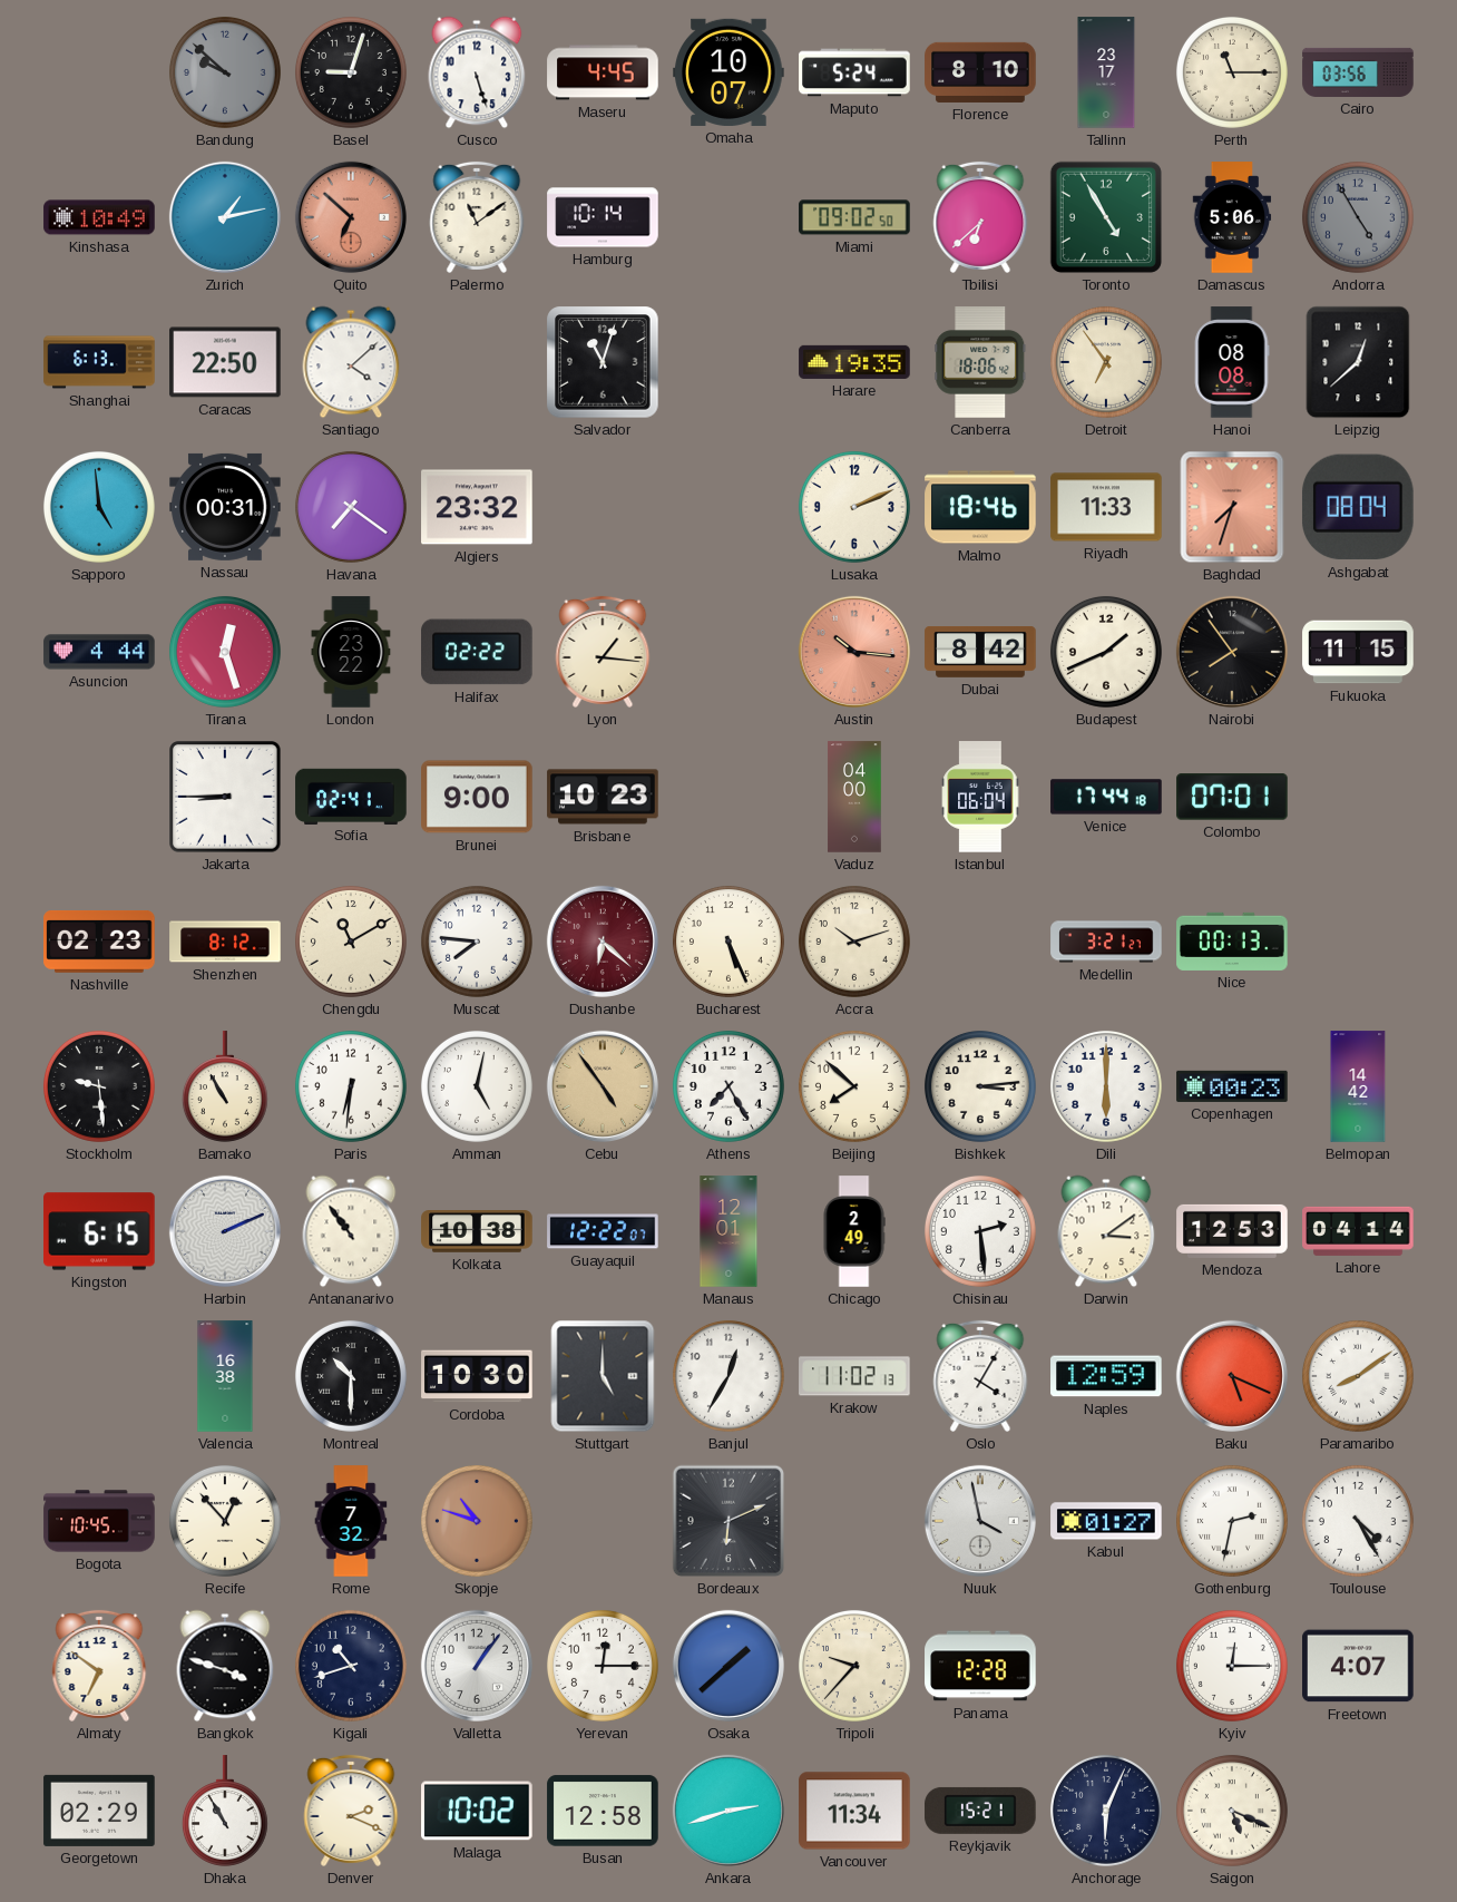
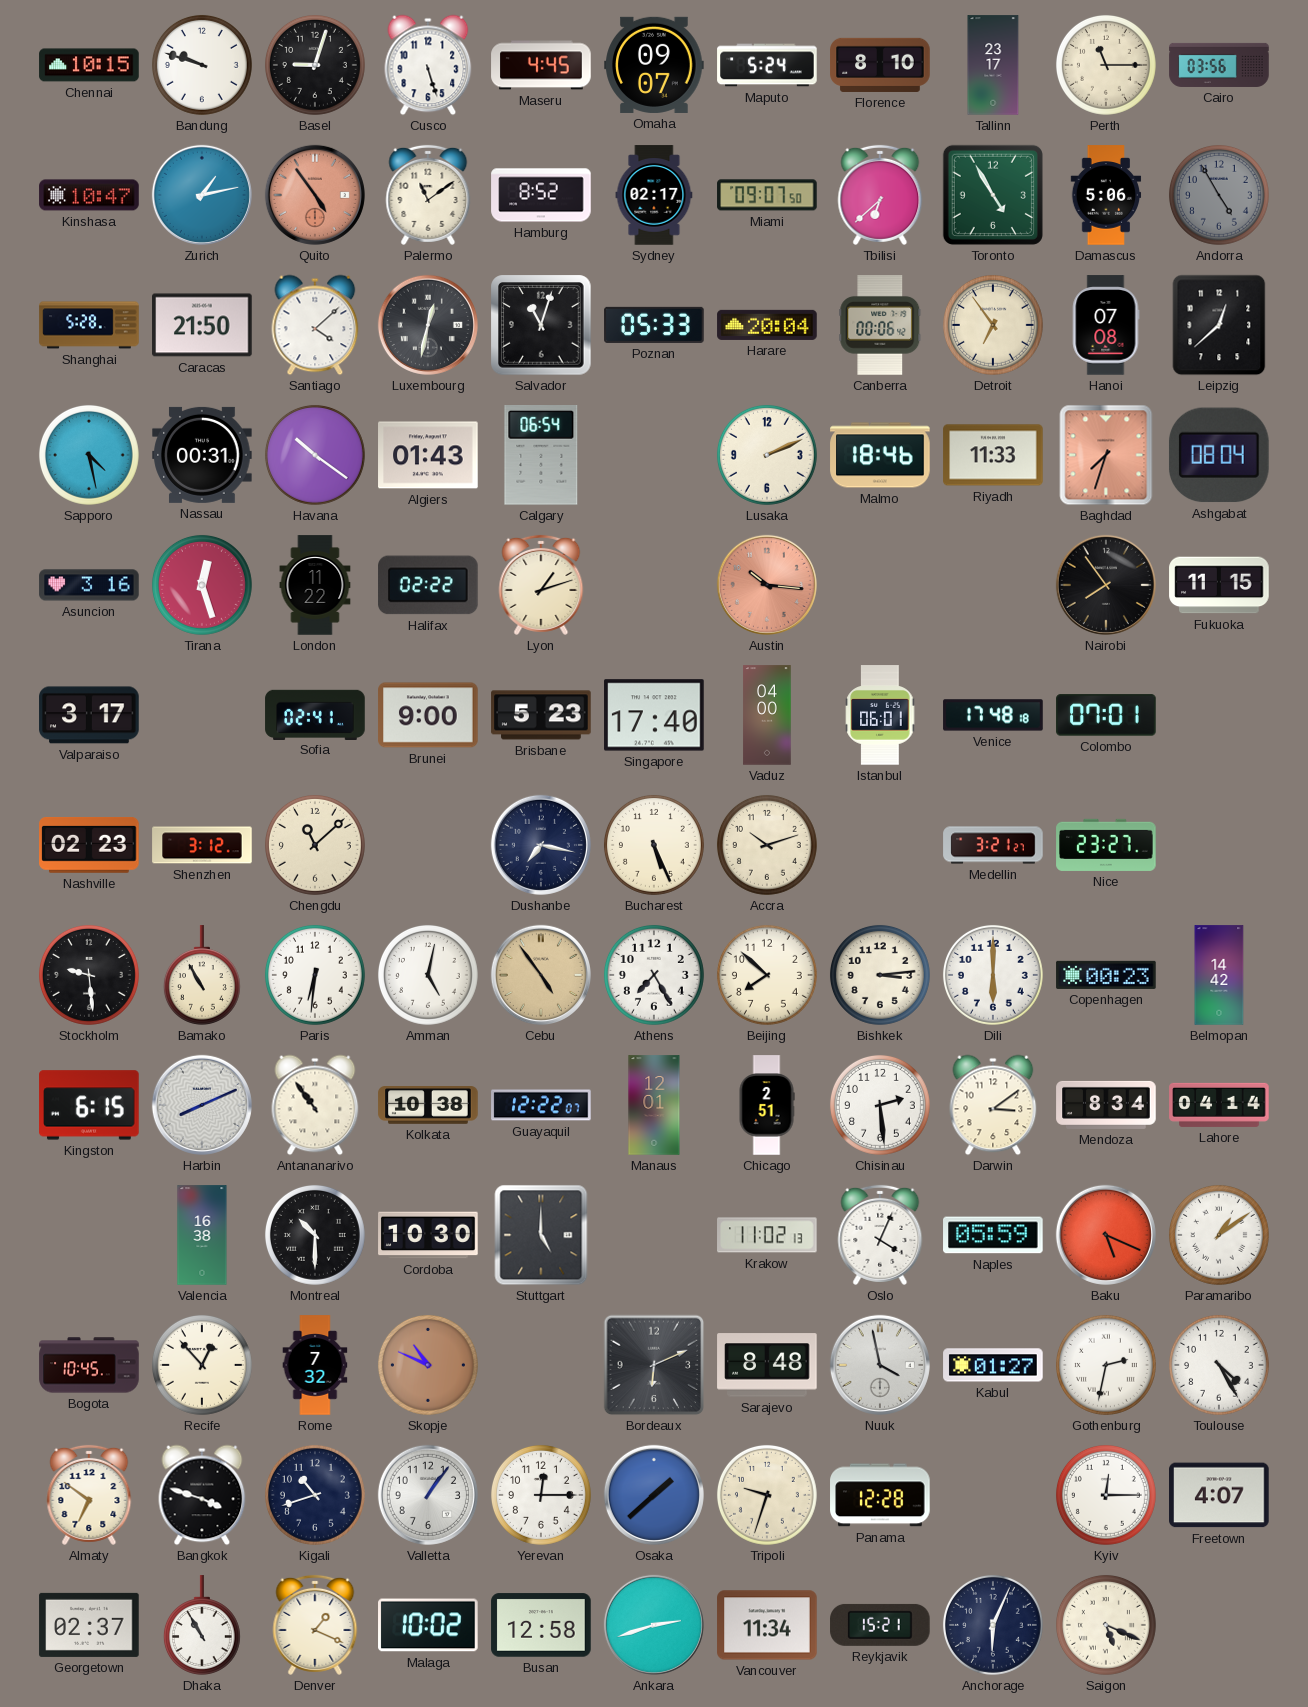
Chennai: none -> 10:15 (89, 65)
Bandung: 9:52 -> 9:48 (202, 65)
Bandung dial: grey -> white (202, 65)
Omaha: 10:07 -> 09:07 (654, 65)
Kinshasa: 10:49 -> 10:47 (89, 195)
Quito: 6:52 -> 4:54 (315, 195)
Hamburg: 10:14 -> 8:52 (541, 195)
Sydney: none -> 02:17 (654, 195)
Miami: 09:02 -> 09:07 (767, 195)
Shanghai: 6:13 -> 5:28 (89, 325)
Caracas: 22:50 -> 21:50 (202, 325)
Luxembourg: none -> 12:32 (428, 325)
Poznan: none -> 05:33 (654, 325)
Harare: 19:35 -> 20:04 (767, 325)
Canberra: 18:06 -> 00:06 (880, 325)
Hanoi: 08:08 -> 07:08 (1106, 325)
Sapporo: 4:59 -> 4:28 (89, 455)
Havana: 7:21 -> 10:21 (315, 455)
Algiers: 23:32 -> 01:43 (428, 455)
Calgary: none -> 06:54 (541, 456)
Asuncion: 4:44 -> 3:16 (89, 585)
London: 23:22 -> 11:22 (315, 585)
Lyon: 1:16 -> 1:12 (541, 585)
Dubai: 8:42 -> none (980, 653)
Budapest: 1:41 -> none (1106, 652)
Valparaiso: none -> 3:17 (89, 715)
Jakarta: 8:45 -> none (225, 797)
Brisbane: 10:23 -> 5:23 (541, 715)
Singapore: none -> 17:40 (654, 715)
Istanbul: 06:04 -> 06:01 (880, 715)
Venice: 17:44 -> 17:48 (993, 715)
Shenzhen: 8:12 -> 3:12 (202, 845)
Chengdu: 11:10 -> 11:08 (315, 845)
Muscat: 7:46 -> none (477, 942)
Dushanbe: 6:22 -> 7:17 (541, 845)
Dushanbe dial: burgundy -> navy (541, 845)
Nice: 00:13 -> 23:27 (1106, 845)
Harbin: 2:11 -> 8:11 (202, 1105)
Chicago: 2:49 -> 2:51 (767, 1105)
Mendoza: 12:53 -> 8:34 (1106, 1105)
Banjul: 12:35 -> none (728, 1376)
Oslo: 4:05 -> 4:04 (880, 1235)
Naples: 12:59 -> 05:59 (993, 1235)
Paramaribo: 8:09 -> 1:09 (1219, 1235)
Skopje: 10:48 -> 10:49 (428, 1365)
Sarajevo: none -> 8:48 (767, 1365)
Tripoli: 9:37 -> 9:33 (767, 1495)
Georgetown: 02:29 -> 02:37 (89, 1625)
Denver: 2:19 -> 1:19 (315, 1625)
